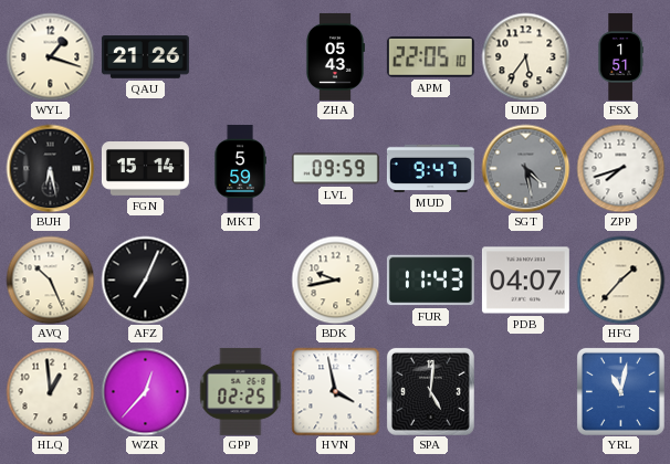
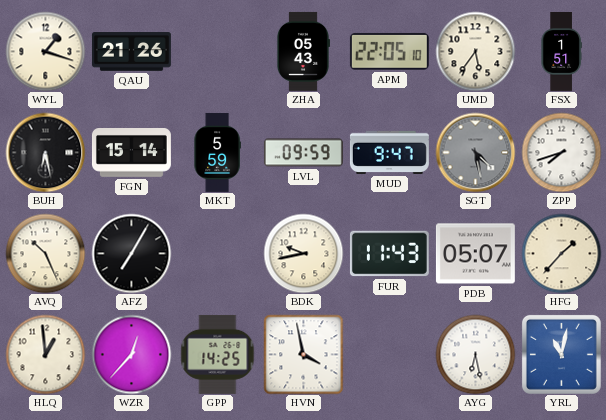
AFZ: 7:04 -> 7:05 (131, 253)
PDB: 04:07 -> 05:07 (475, 254)
GPP: 02:25 -> 14:25 (218, 354)
SPA: 5:01 -> none (430, 391)
AYG: none -> 6:28 (475, 354)
